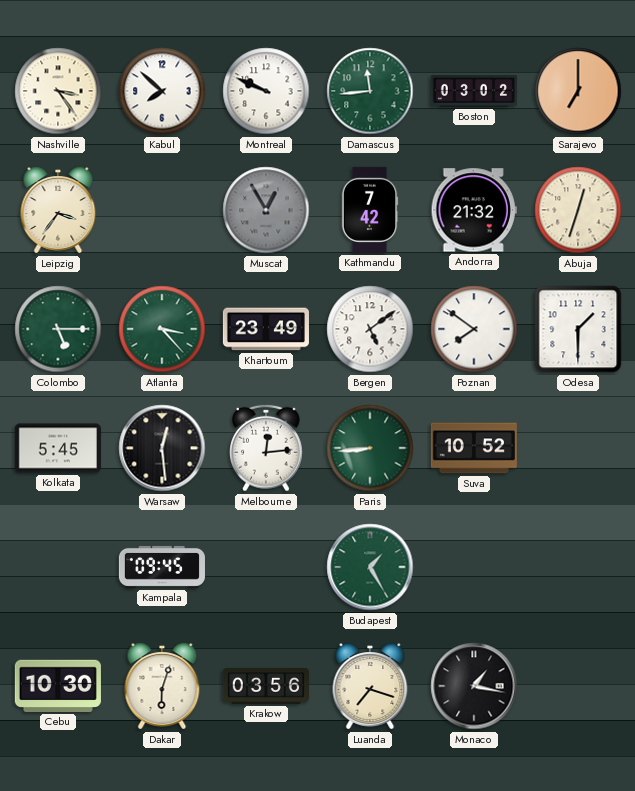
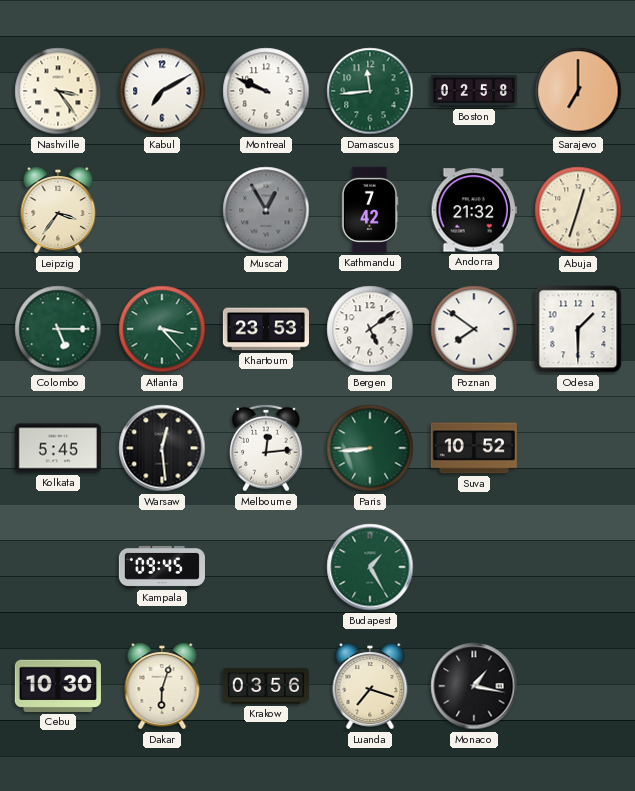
Kabul: 7:52 -> 7:10 (162, 91)
Boston: 03:02 -> 02:58 (473, 91)
Khartoum: 23:49 -> 23:53 (266, 329)
